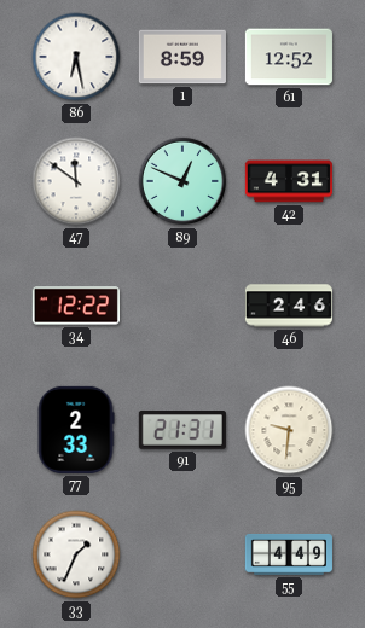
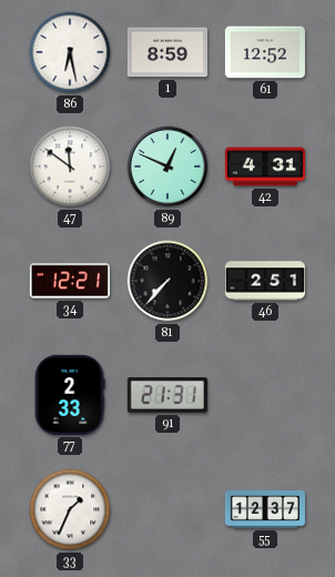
34: 12:22 -> 12:21 (70, 281)
81: none -> 7:37 (167, 281)
46: 2:46 -> 2:51 (264, 281)
95: 9:31 -> none (289, 430)
55: 4:49 -> 12:37 (265, 509)
